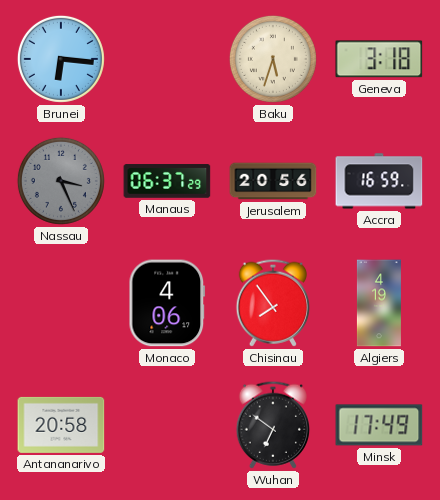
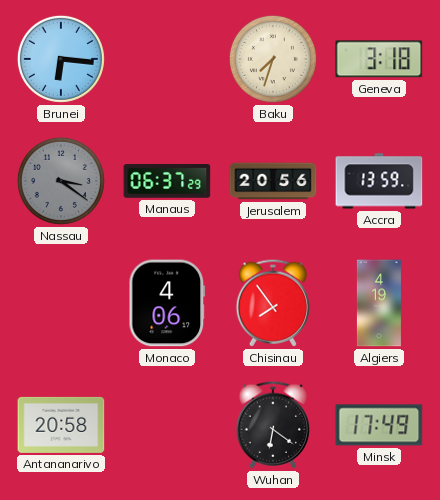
Baku: 5:33 -> 7:33 (273, 59)
Nassau: 3:26 -> 3:21 (61, 181)
Accra: 16:59 -> 13:59 (379, 181)
Wuhan: 6:51 -> 6:21 (272, 425)
